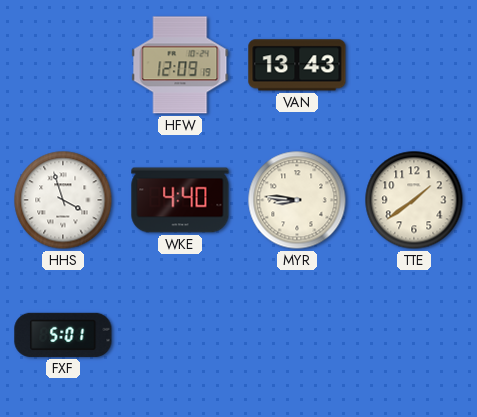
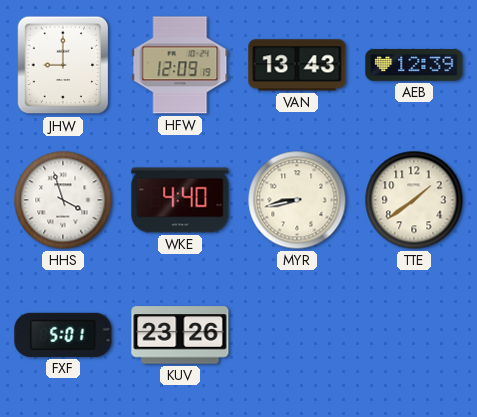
JHW: none -> 9:00 (63, 65)
AEB: none -> 12:39 (414, 65)
MYR: 8:46 -> 8:43 (297, 200)
KUV: none -> 23:26 (180, 335)
